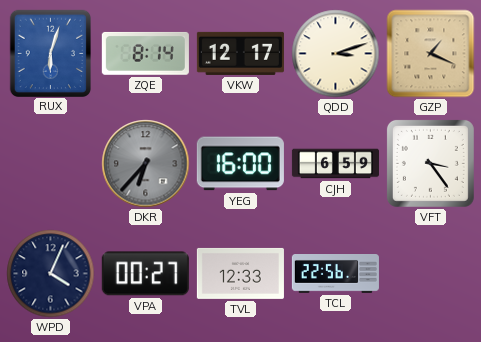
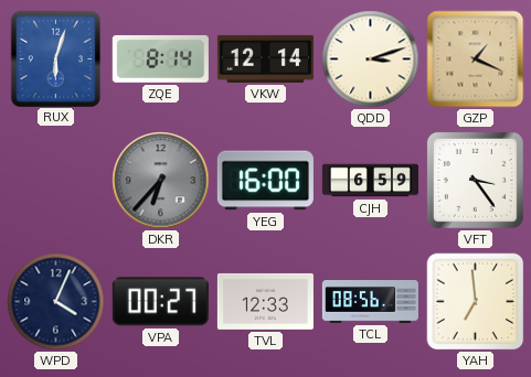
VKW: 12:17 -> 12:14 (265, 58)
TCL: 22:56 -> 08:56 (370, 302)
YAH: none -> 6:59 (476, 302)
